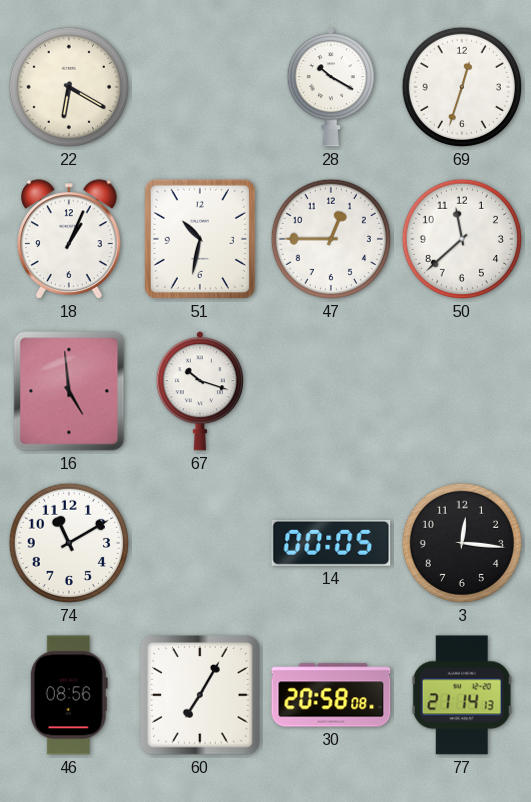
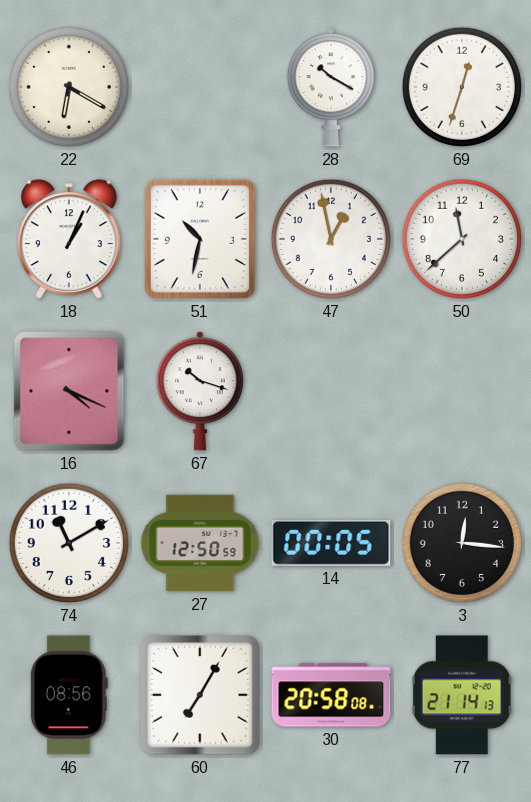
47: 12:45 -> 12:58 (331, 239)
16: 4:59 -> 4:19 (69, 391)
27: none -> 12:50 (200, 543)
